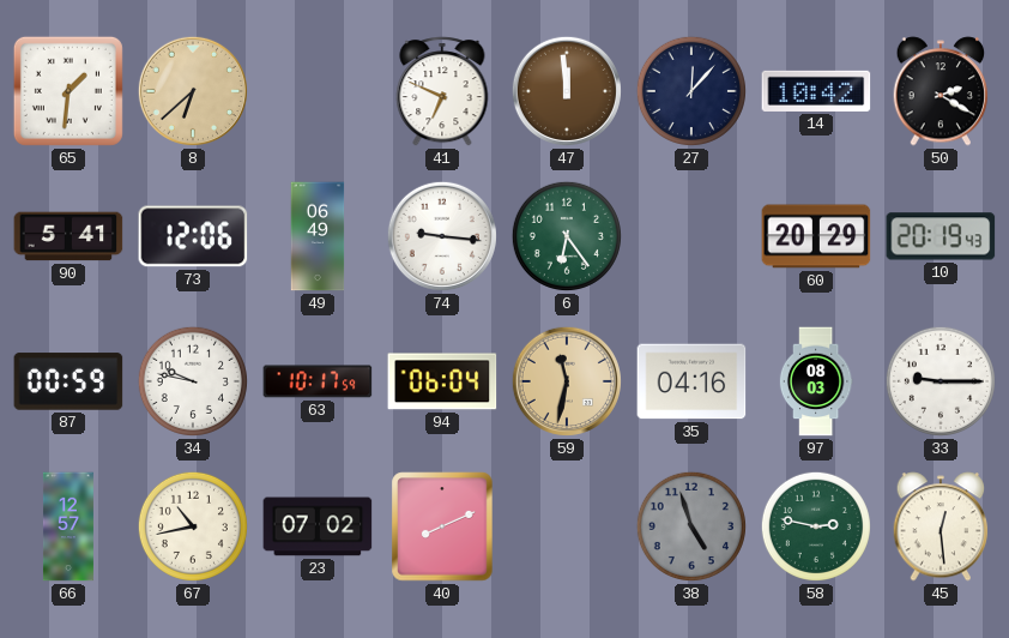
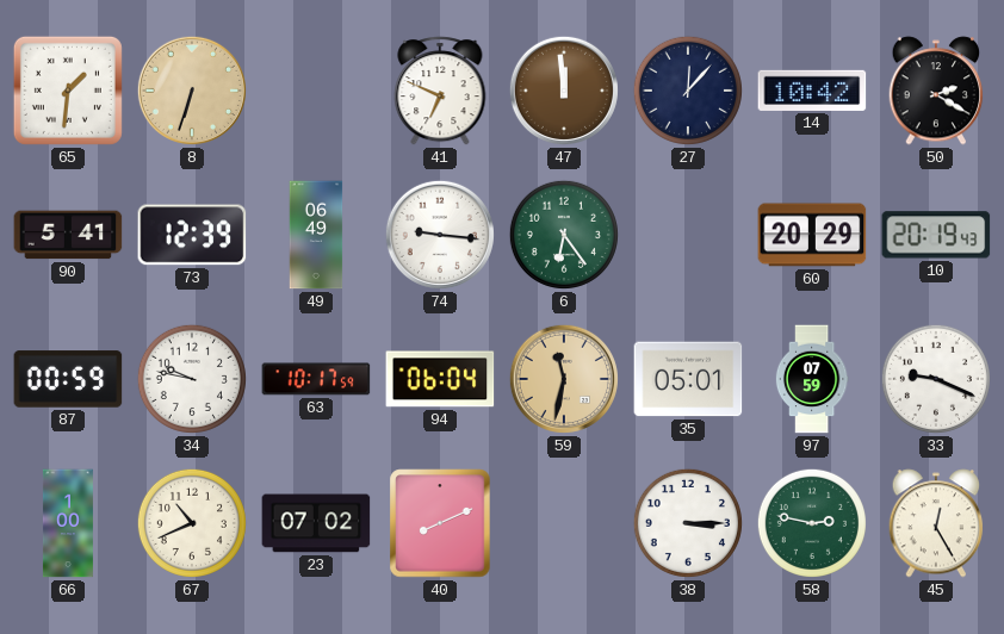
8: 6:38 -> 6:33 (192, 91)
73: 12:06 -> 12:39 (192, 235)
35: 04:16 -> 05:01 (688, 379)
97: 08:03 -> 07:59 (812, 379)
33: 9:15 -> 9:19 (936, 379)
66: 12:57 -> 1:00 (68, 523)
67: 10:43 -> 10:41 (192, 523)
38: 4:57 -> 3:15 (688, 523)
38 dial: grey -> white (688, 523)
45: 12:29 -> 12:25 (936, 523)
